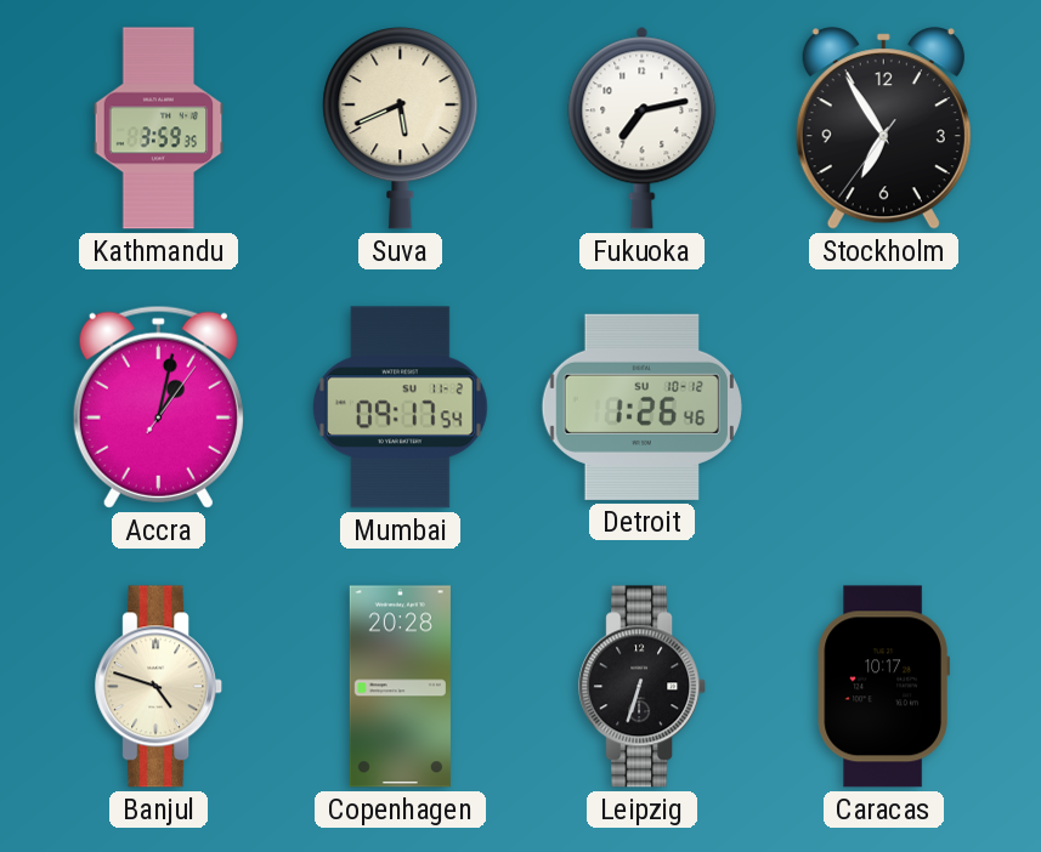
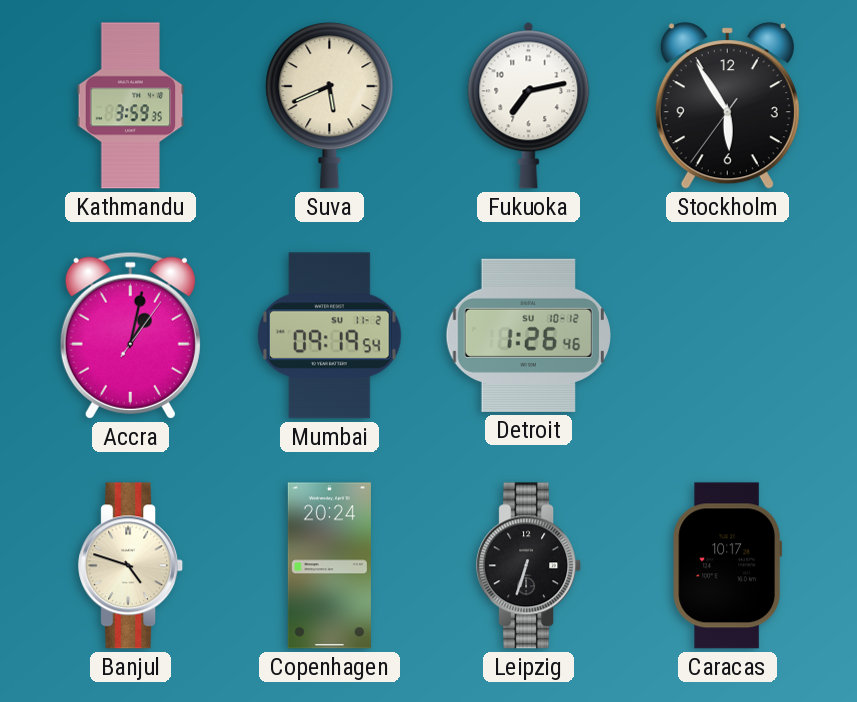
Stockholm: 6:54 -> 5:54 (727, 106)
Mumbai: 09:17 -> 09:19 (329, 336)
Copenhagen: 20:28 -> 20:24 (329, 566)
